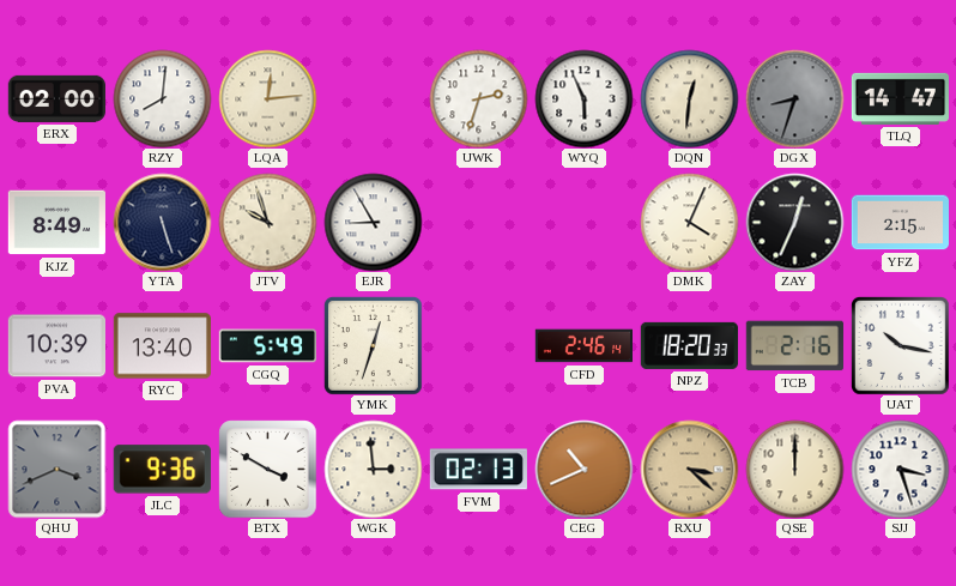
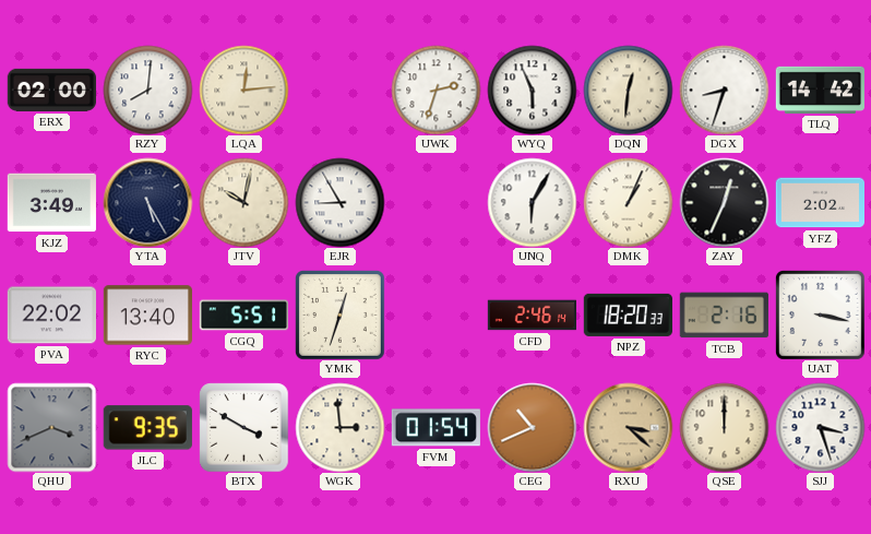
DGX dial: grey -> white (724, 90)
TLQ: 14:47 -> 14:42 (820, 90)
KJZ: 8:49 -> 3:49 (51, 203)
YTA: 5:27 -> 5:25 (147, 202)
JTV: 9:57 -> 10:02 (243, 202)
UNQ: none -> 6:05 (532, 202)
DMK: 4:04 -> 1:04 (628, 202)
YFZ: 2:15 -> 2:02 (820, 203)
PVA: 10:39 -> 22:02 (51, 316)
CGQ: 5:49 -> 5:51 (243, 316)
UAT: 10:17 -> 3:17 (820, 315)
JLC: 9:36 -> 9:35 (147, 428)
FVM: 02:13 -> 01:54 (435, 428)
